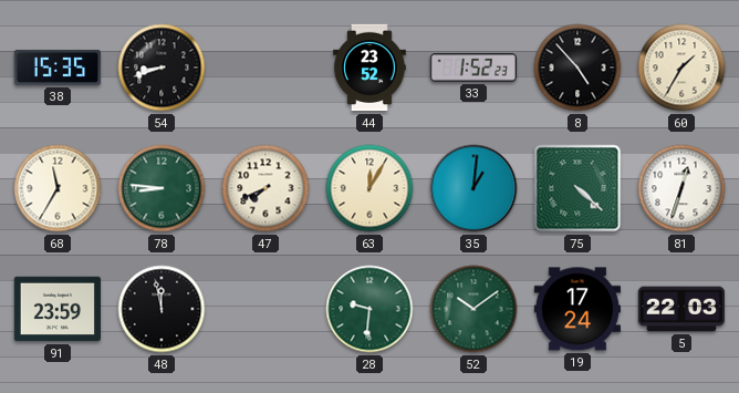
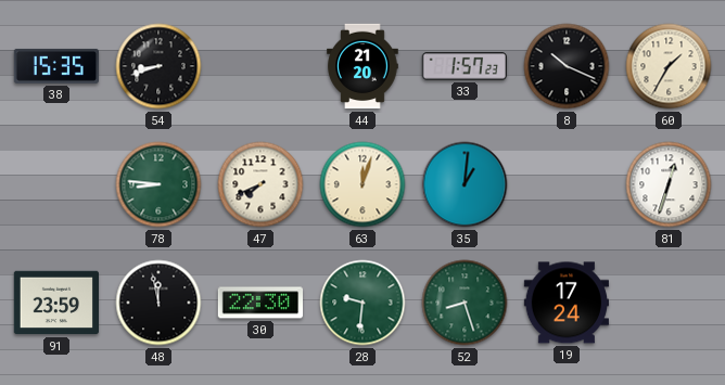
44: 23:52 -> 21:20 (362, 66)
33: 1:52 -> 1:57 (463, 66)
8: 4:53 -> 10:19 (567, 66)
68: 11:35 -> none (58, 188)
63: 12:05 -> 12:03 (362, 184)
75: 4:22 -> none (577, 188)
30: none -> 22:30 (259, 303)
52: 10:09 -> 8:27 (465, 303)
5: 22:03 -> none (680, 309)
